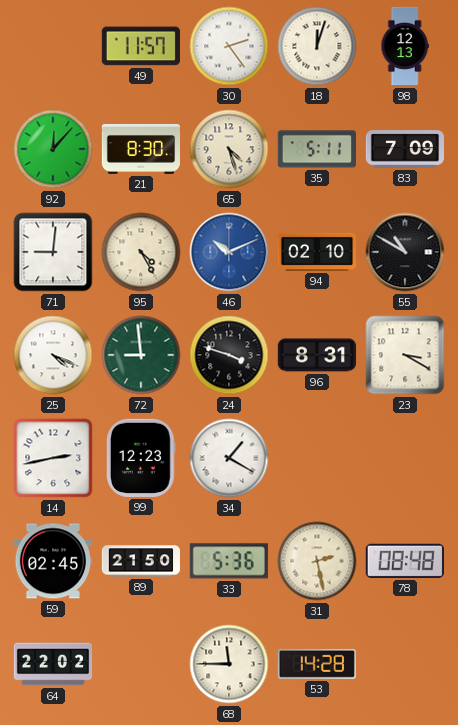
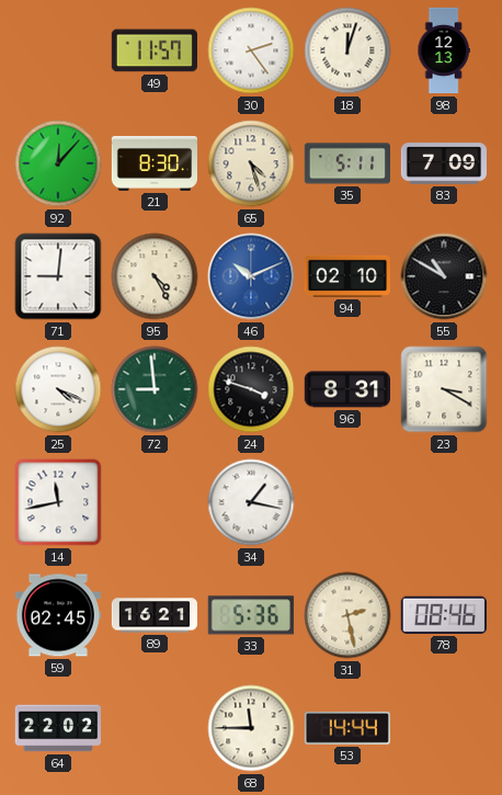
14: 2:43 -> 11:43 (58, 502)
99: 12:23 -> none (142, 458)
34: 1:20 -> 1:17 (251, 502)
89: 21:50 -> 16:21 (153, 615)
78: 08:48 -> 08:46 (444, 615)
53: 14:28 -> 14:44 (347, 728)
